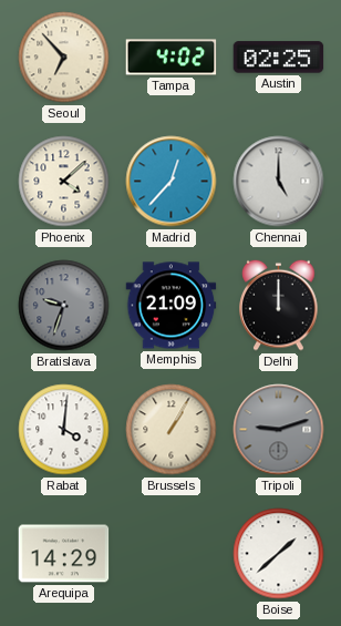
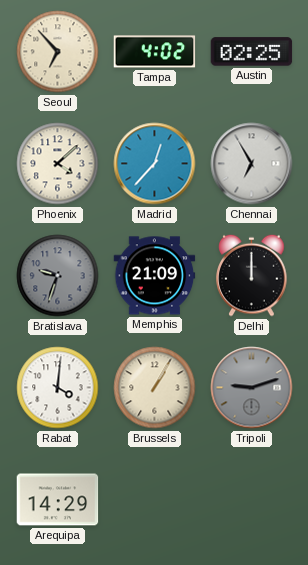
Chennai: 5:00 -> 6:55 (252, 164)
Boise: 1:38 -> none (279, 554)
